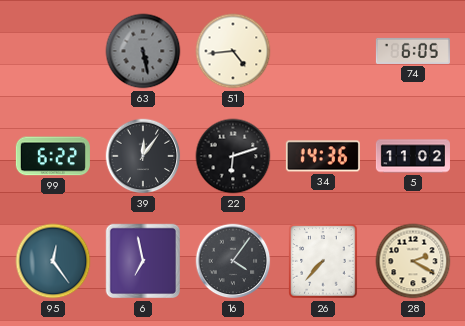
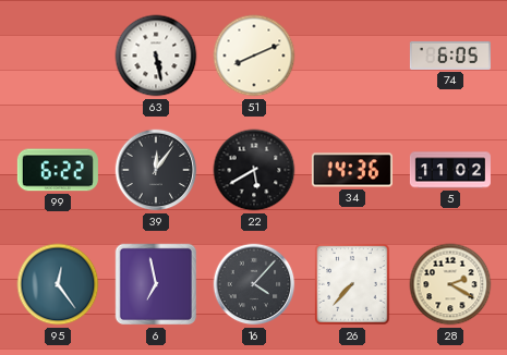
63 dial: grey -> white (156, 56)
51: 4:44 -> 8:11 (254, 56)
22: 6:12 -> 5:40 (254, 170)
16: 4:06 -> 4:07 (254, 284)
